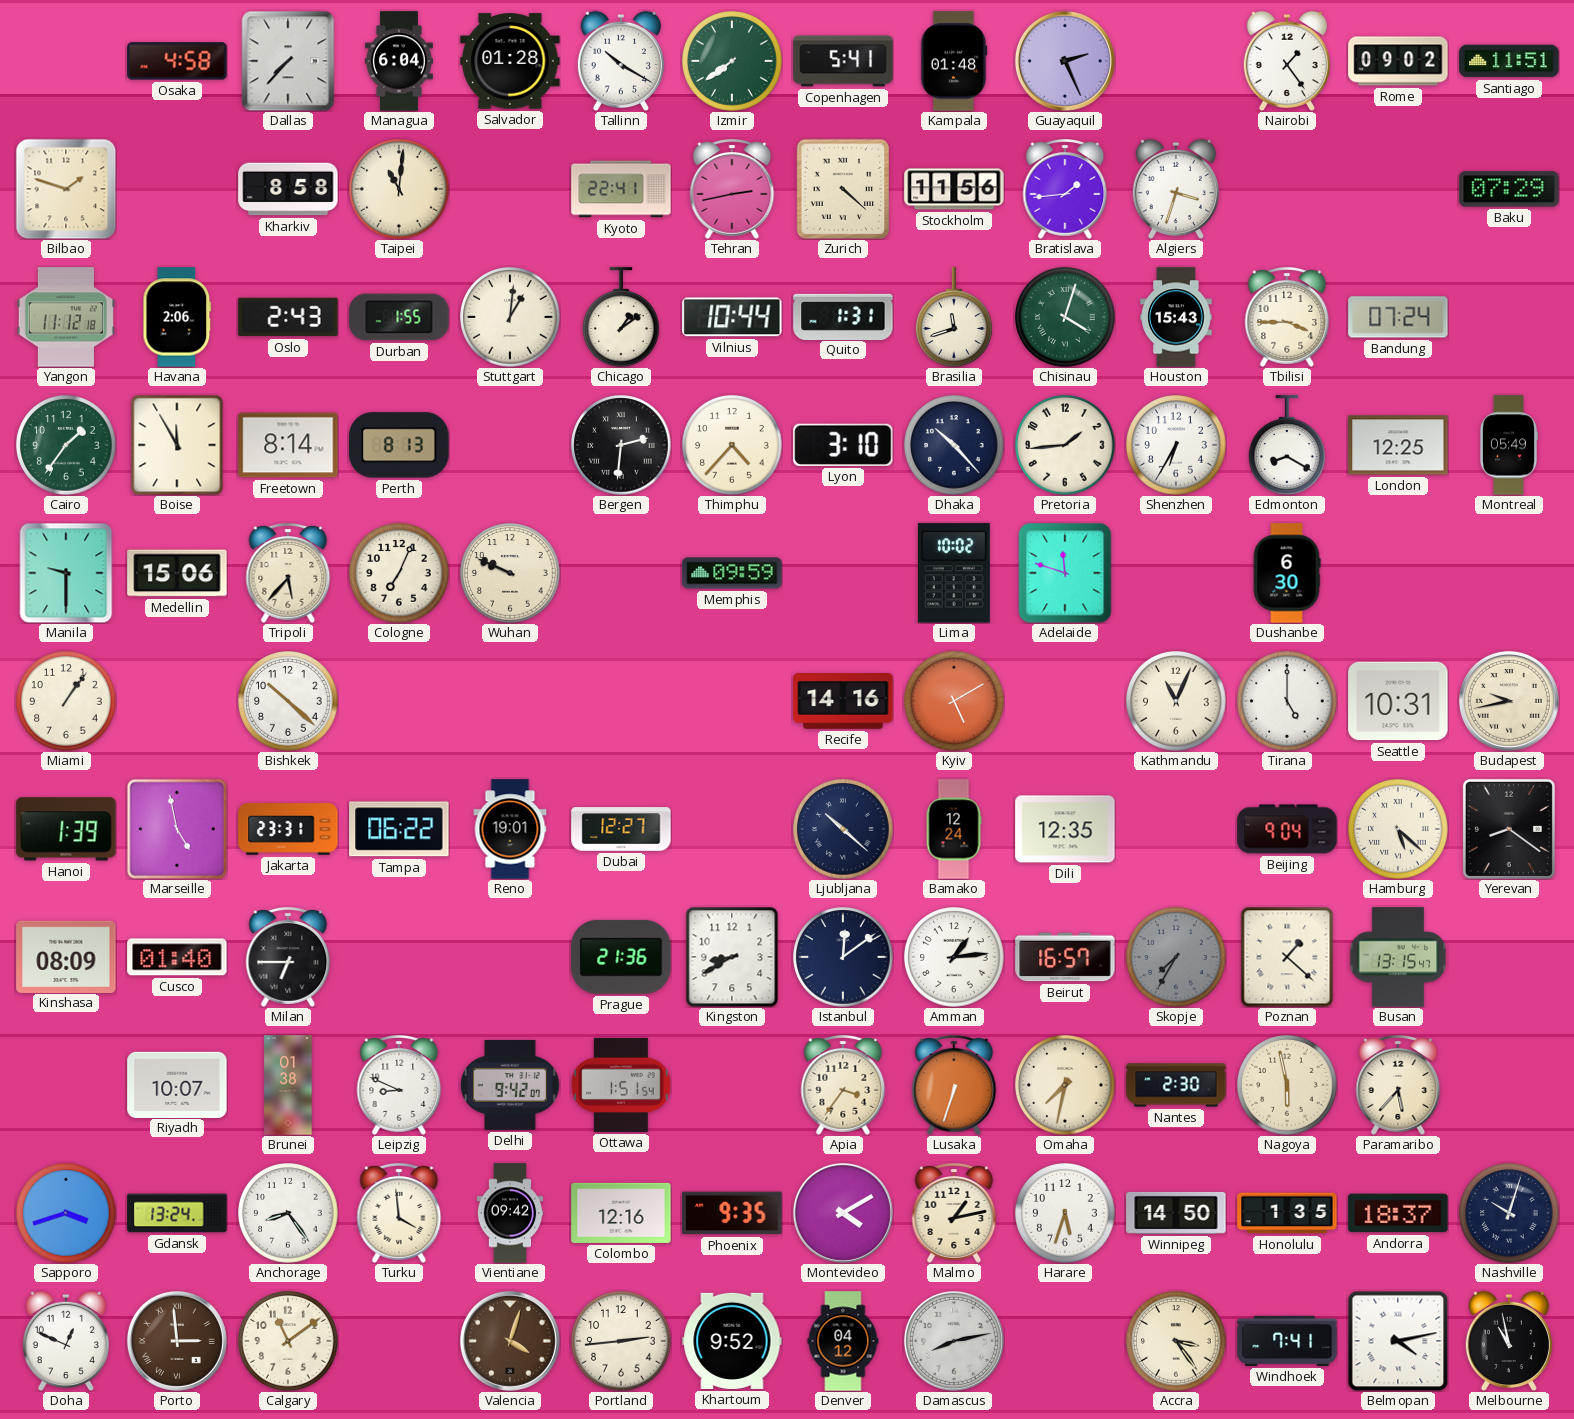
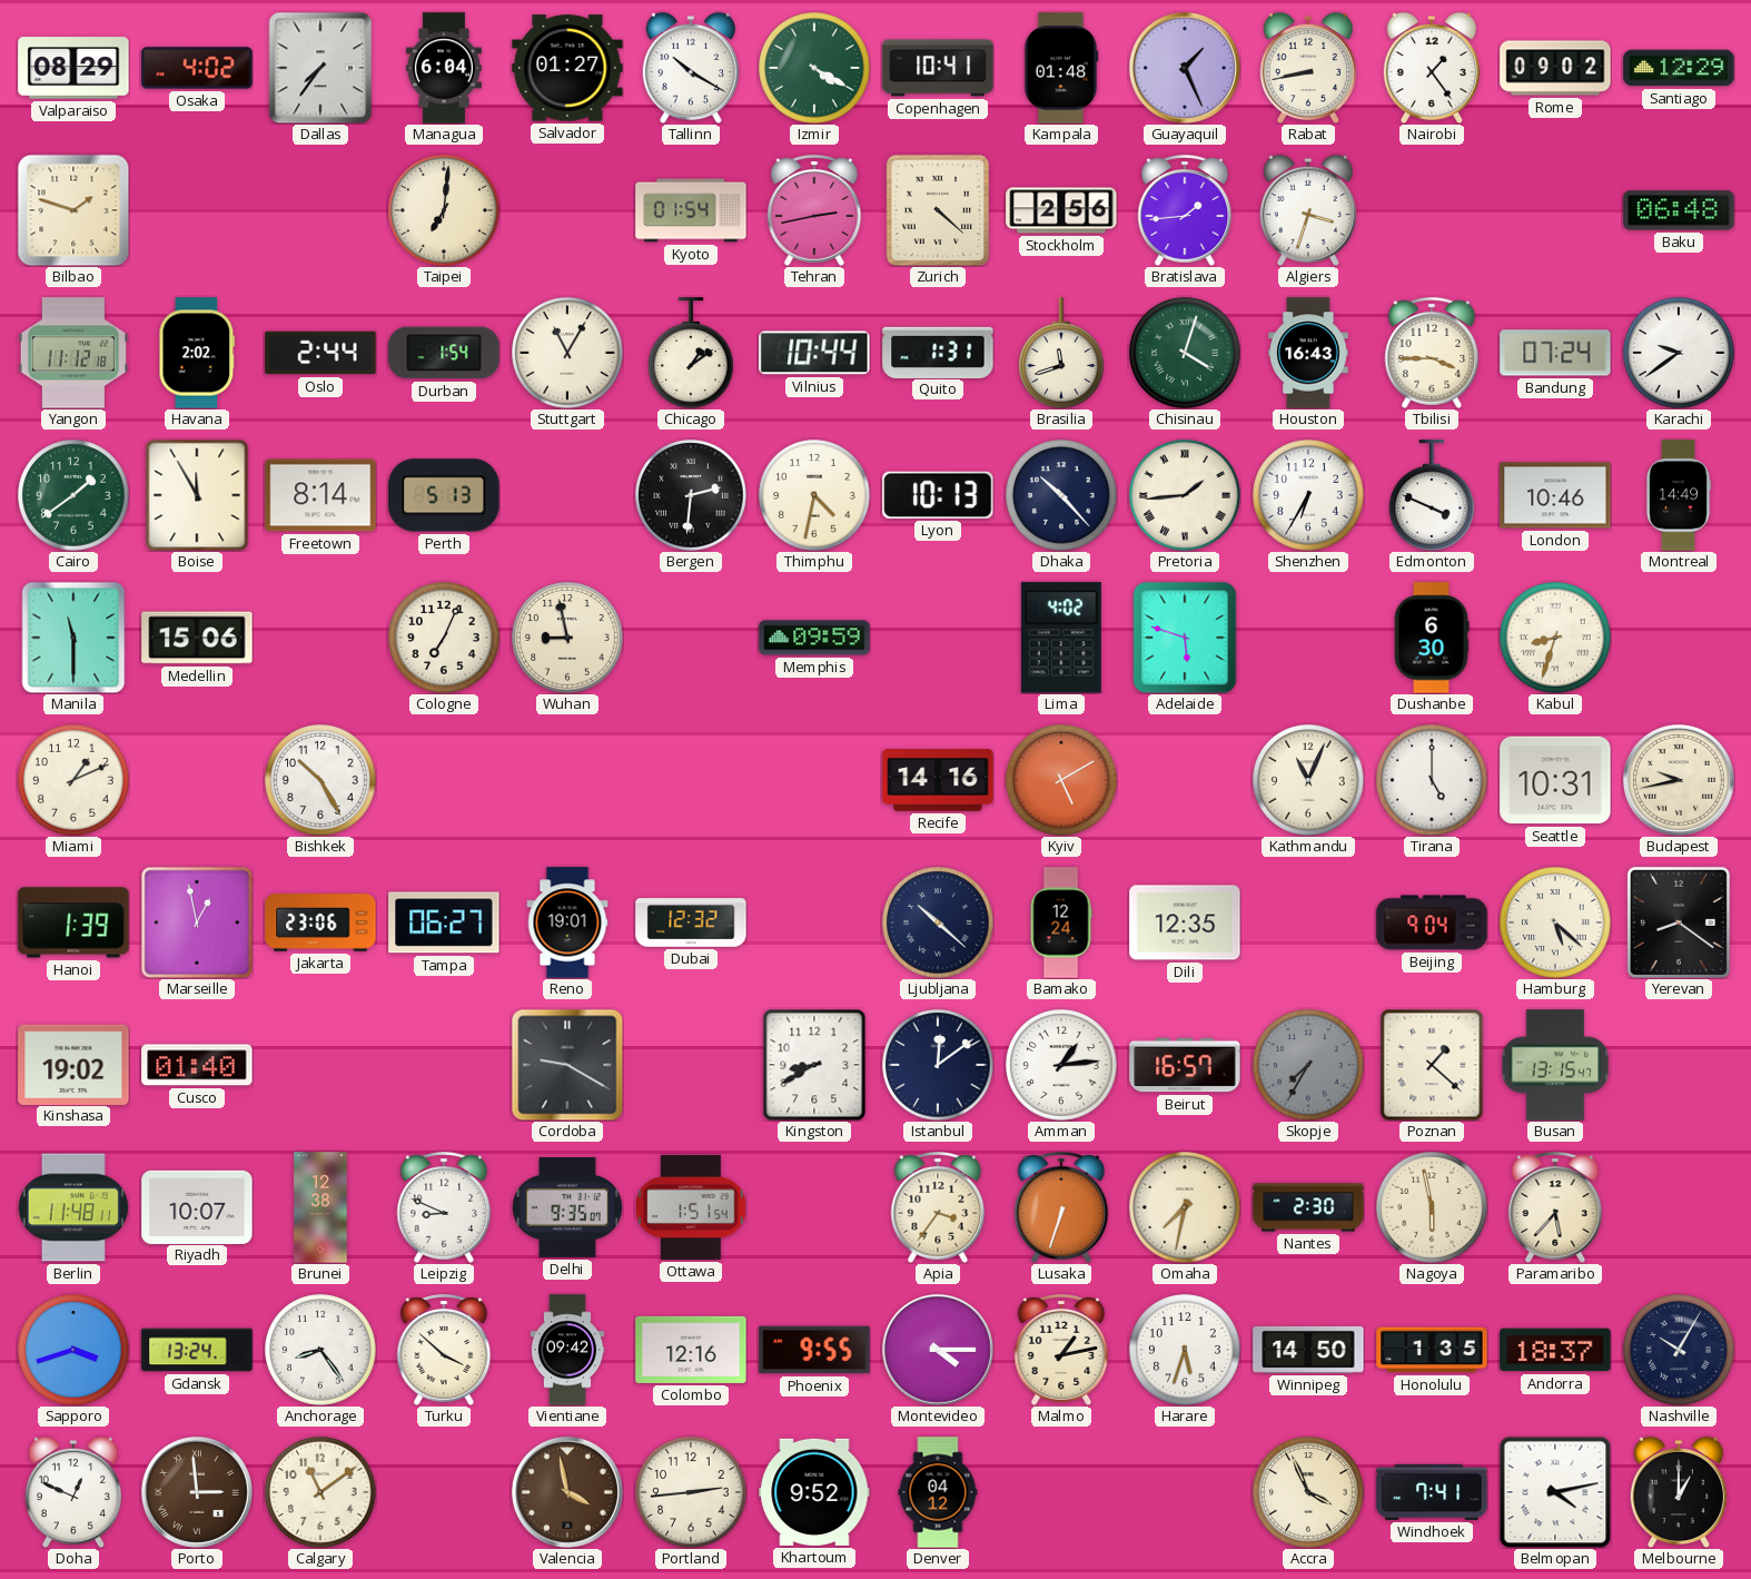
Valparaiso: none -> 08:29 (73, 68)
Osaka: 4:58 -> 4:02 (197, 68)
Dallas: 7:37 -> 7:36 (320, 68)
Salvador: 01:28 -> 01:27 (567, 68)
Izmir: 7:39 -> 4:20 (814, 68)
Copenhagen: 5:41 -> 10:41 (938, 68)
Guayaquil: 2:26 -> 1:26 (1185, 68)
Rabat: none -> 8:43 (1308, 68)
Santiago: 11:51 -> 12:29 (1679, 68)
Kharkiv: 8:58 -> none (288, 189)
Taipei: 11:01 -> 7:01 (444, 210)
Kyoto: 22:41 -> 01:54 (691, 210)
Stockholm: 11:56 -> 2:56 (1061, 210)
Baku: 07:29 -> 06:48 (1679, 210)
Havana: 2:06 -> 2:02 (197, 353)
Oslo: 2:43 -> 2:44 (320, 353)
Durban: 1:55 -> 1:54 (444, 353)
Stuttgart: 1:01 -> 11:05 (567, 353)
Houston: 15:43 -> 16:43 (1308, 353)
Karachi: none -> 9:39 (1679, 353)
Cairo: 1:36 -> 1:39 (73, 495)
Perth: 8:13 -> 5:13 (444, 495)
Thimphu: 4:37 -> 4:32 (814, 495)
Lyon: 3:10 -> 10:13 (938, 495)
Pretoria numerals: Arabic -> Roman (1185, 495)
Edmonton: 8:20 -> 3:49 (1433, 495)
London: 12:25 -> 10:46 (1555, 495)
Montreal: 05:49 -> 14:49 (1678, 495)
Manila: 9:30 -> 11:30 (73, 638)
Tripoli: 5:37 -> none (288, 574)
Wuhan: 9:49 -> 8:58 (567, 638)
Lima: 10:02 -> 4:02 (1061, 638)
Adelaide: 11:48 -> 5:48 (1185, 638)
Kabul: none -> 8:33 (1555, 638)
Miami: 1:06 -> 1:11 (73, 780)
Bishkek: 10:22 -> 10:25 (320, 780)
Marseille: 4:58 -> 12:58 (197, 922)
Jakarta: 23:31 -> 23:06 (320, 922)
Tampa: 06:22 -> 06:27 (444, 922)
Dubai: 12:27 -> 12:32 (691, 922)
Kinshasa: 08:09 -> 19:02 (73, 1064)
Milan: 6:45 -> none (288, 958)
Cordoba: none -> 9:20 (567, 1065)
Prague: 21:36 -> none (621, 957)
Berlin: none -> 11:48 (73, 1207)
Brunei: 01:38 -> 12:38 (320, 1207)
Delhi: 9:42 -> 9:35 (567, 1207)
Turku: 3:59 -> 3:52 (444, 1351)
Phoenix: 9:35 -> 9:55 (814, 1350)
Montevideo: 4:10 -> 4:15 (938, 1350)
Nashville: 10:03 -> 10:05 (1679, 1350)
Valencia: 4:03 -> 3:58 (567, 1492)
Damascus: 8:13 -> none (954, 1341)
Accra: 3:24 -> 3:56 (1308, 1492)
Melbourne: 10:58 -> 1:00 (1679, 1492)
